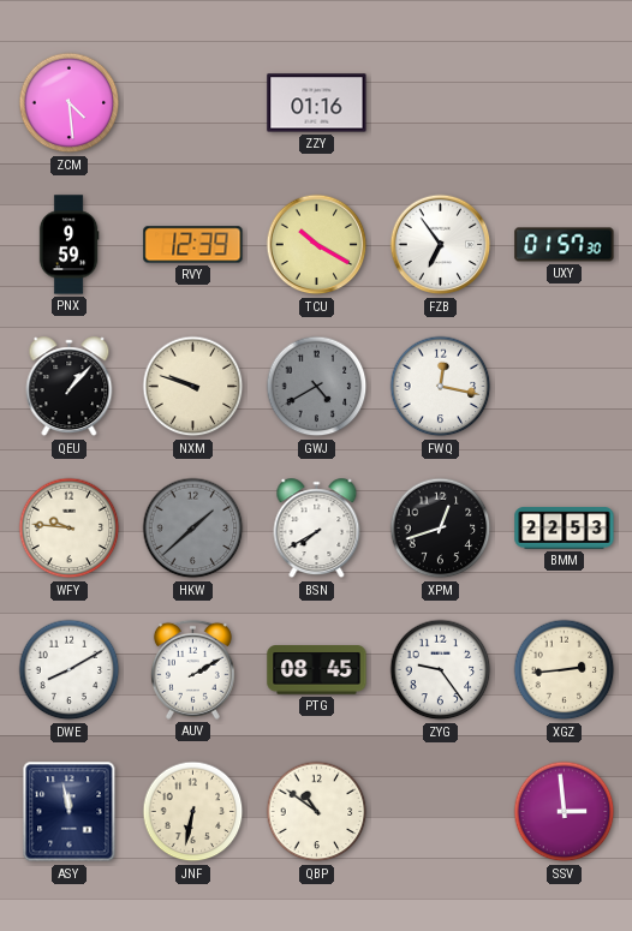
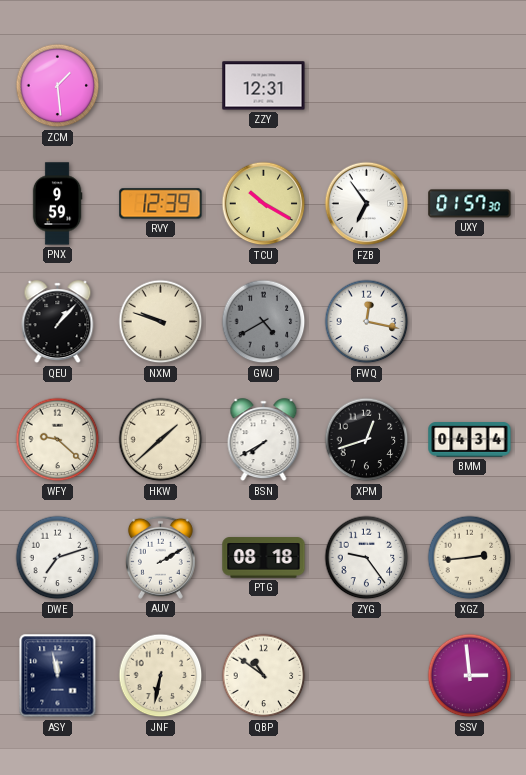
ZCM: 4:29 -> 1:29 (58, 86)
ZZY: 01:16 -> 12:31 (264, 86)
WFY: 9:46 -> 9:22 (58, 440)
HKW dial: grey -> cream (161, 440)
BMM: 22:53 -> 04:34 (470, 440)
DWE: 8:10 -> 7:12 (58, 558)
PTG: 08:45 -> 08:18 (264, 558)
